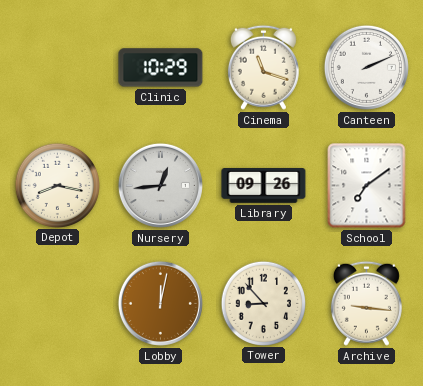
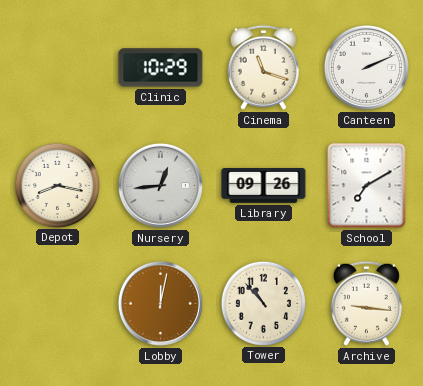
School: 7:09 -> 7:10 (367, 186)
Tower: 8:53 -> 10:53 (263, 303)
